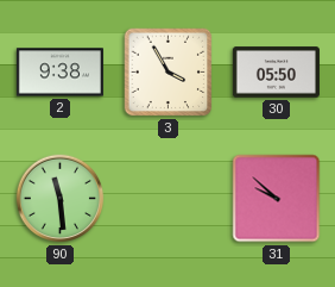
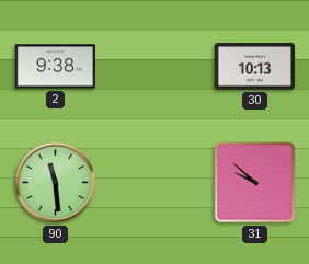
3: 3:55 -> none (169, 73)
30: 05:50 -> 10:13 (254, 67)
